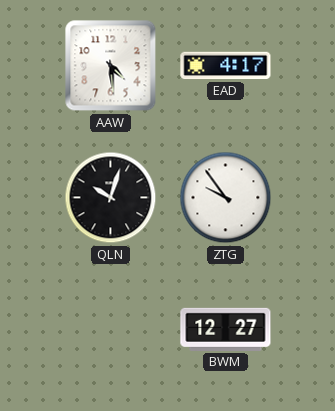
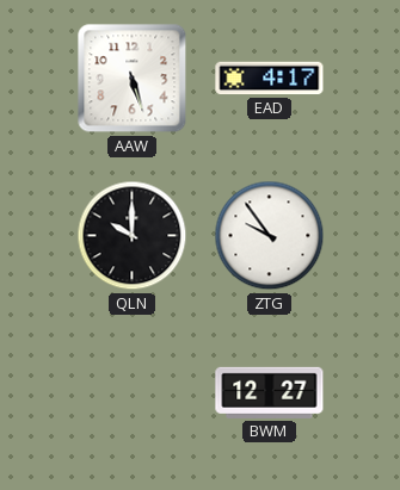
AAW: 4:29 -> 5:27 (133, 79)
QLN: 10:03 -> 10:00 (133, 236)
